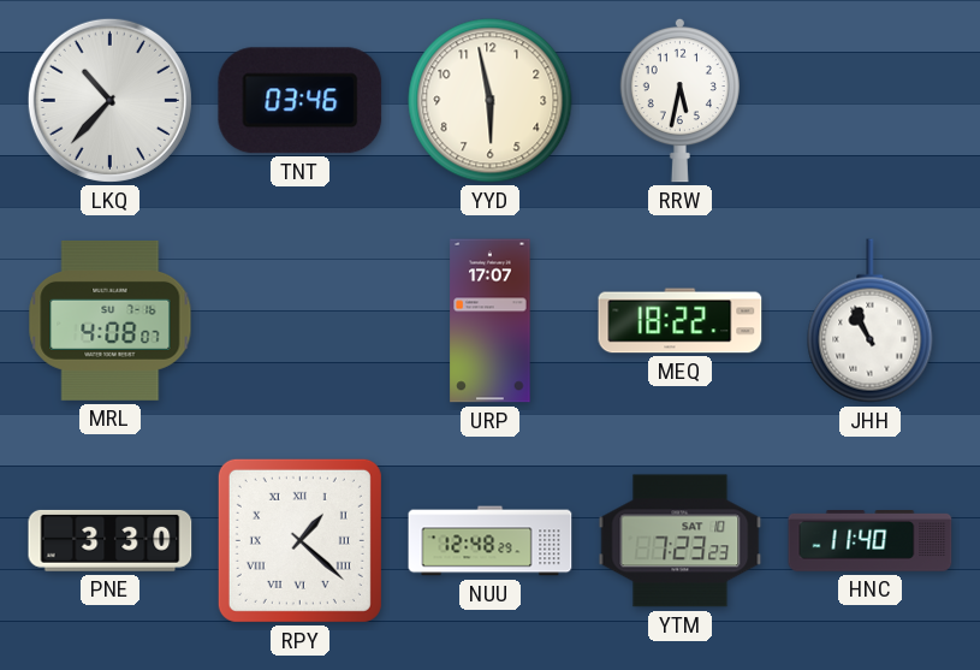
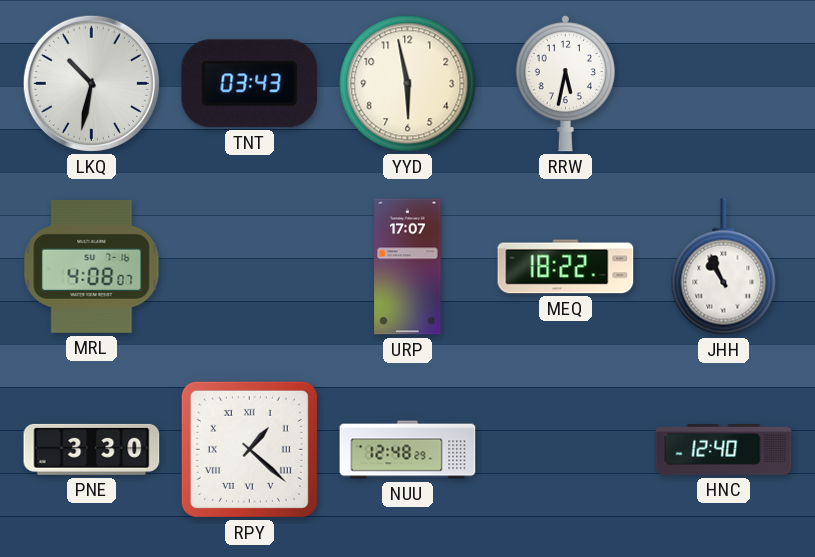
LKQ: 10:37 -> 10:32 (91, 83)
TNT: 03:46 -> 03:43 (250, 84)
YTM: 7:23 -> none (681, 541)
HNC: 11:40 -> 12:40 (724, 450)
